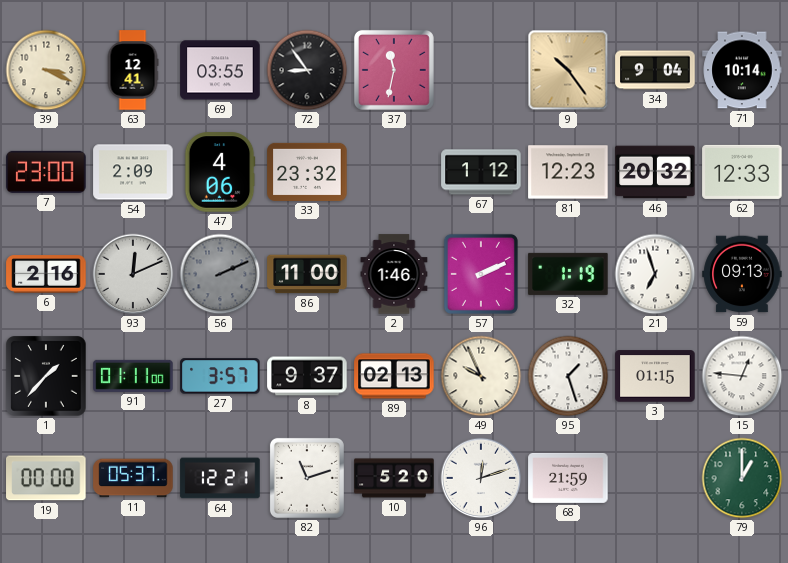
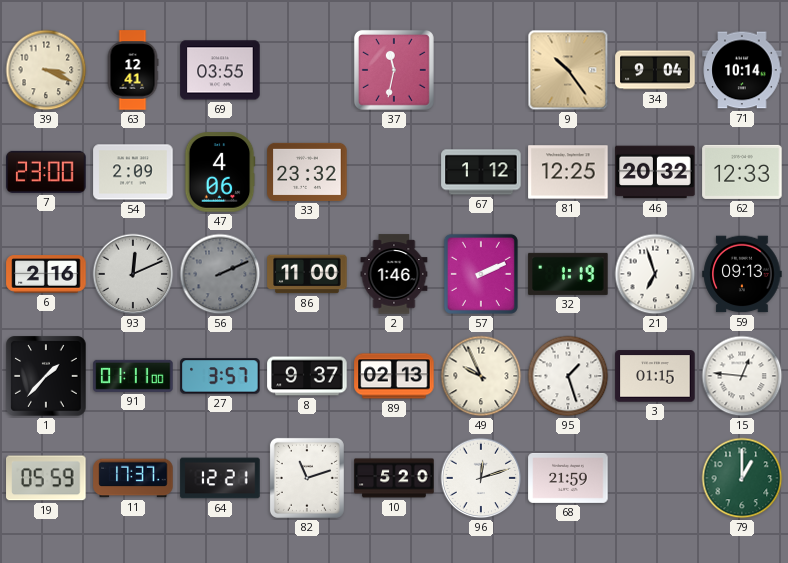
72: 8:54 -> none (307, 70)
81: 12:23 -> 12:25 (568, 172)
19: 00:00 -> 05:59 (46, 478)
11: 05:37 -> 17:37 (133, 478)
